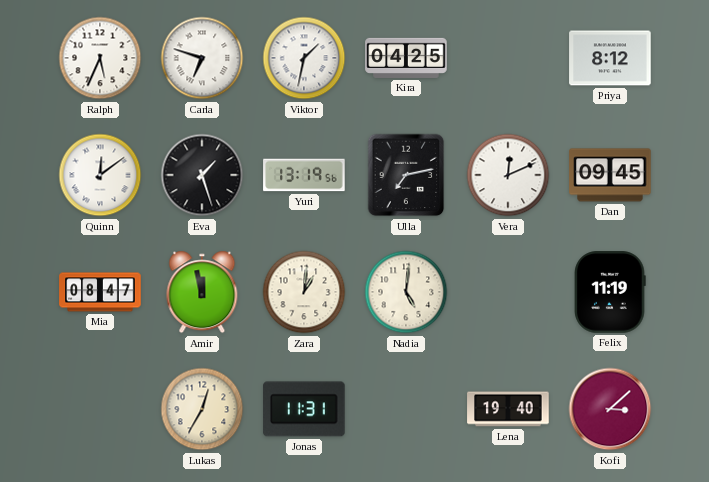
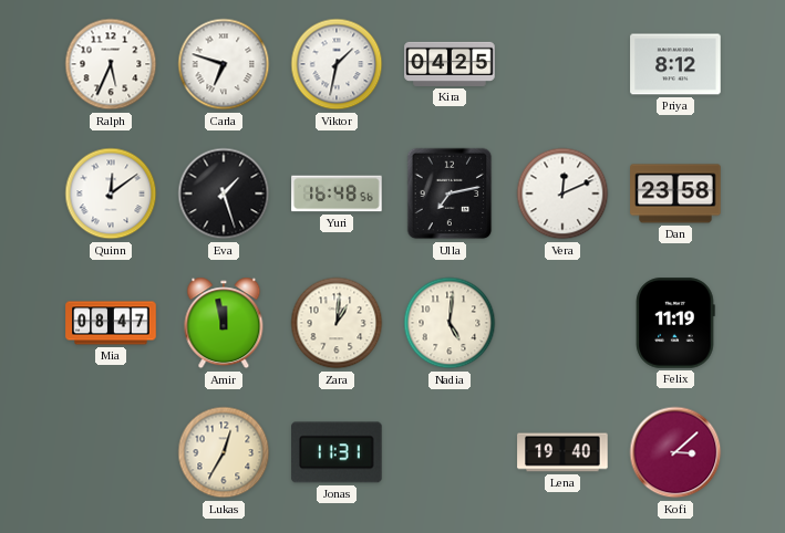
Yuri: 13:19 -> 16:48 (337, 194)
Dan: 09:45 -> 23:58 (675, 194)
